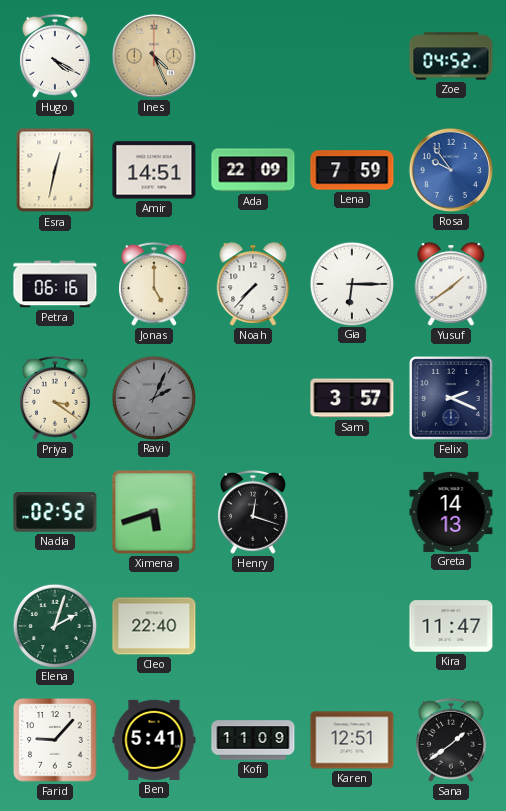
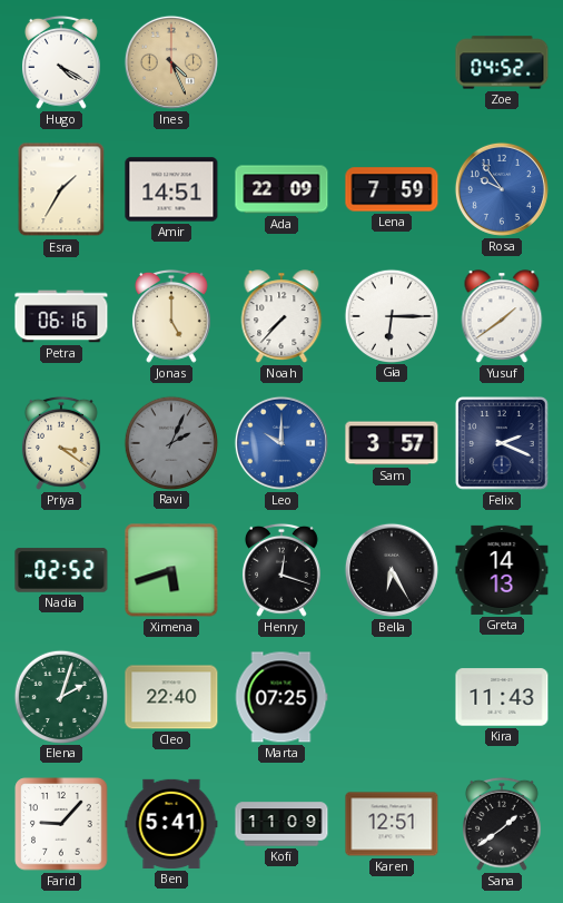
Esra: 12:32 -> 1:35 (61, 189)
Leo: none -> 10:00 (281, 443)
Bella: none -> 6:25 (392, 570)
Marta: none -> 07:25 (281, 697)
Kira: 11:47 -> 11:43 (502, 697)
